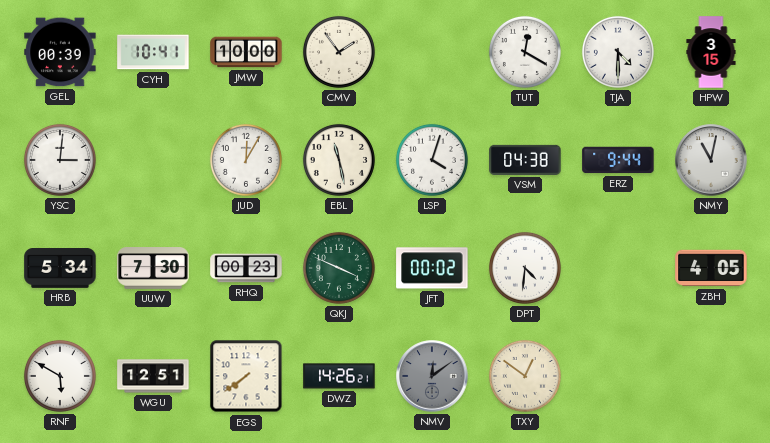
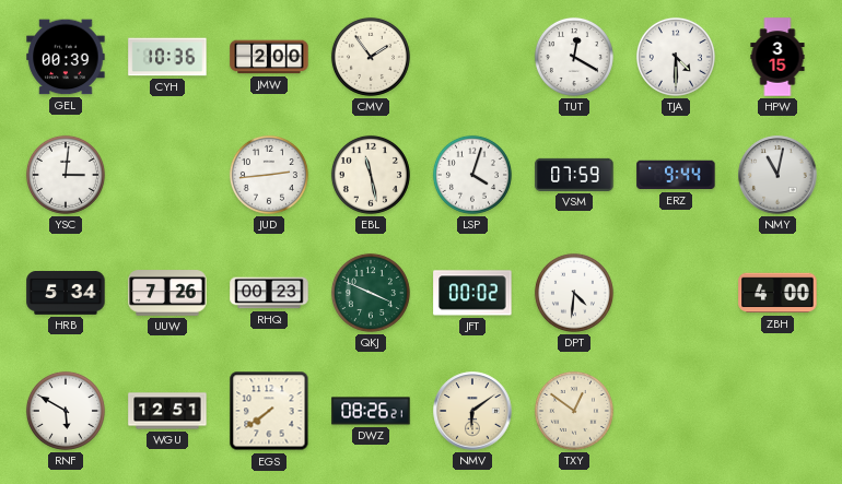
CYH: 10:41 -> 10:36 (167, 57)
JMW: 10:00 -> 2:00 (269, 57)
JUD: 12:05 -> 2:44 (269, 175)
VSM: 04:38 -> 07:59 (574, 175)
UUW: 7:30 -> 7:26 (167, 293)
ZBH: 4:05 -> 4:00 (777, 293)
DWZ: 14:26 -> 08:26 (371, 411)
NMV: 12:09 -> 6:09 (472, 411)
NMV dial: grey -> cream (472, 411)
